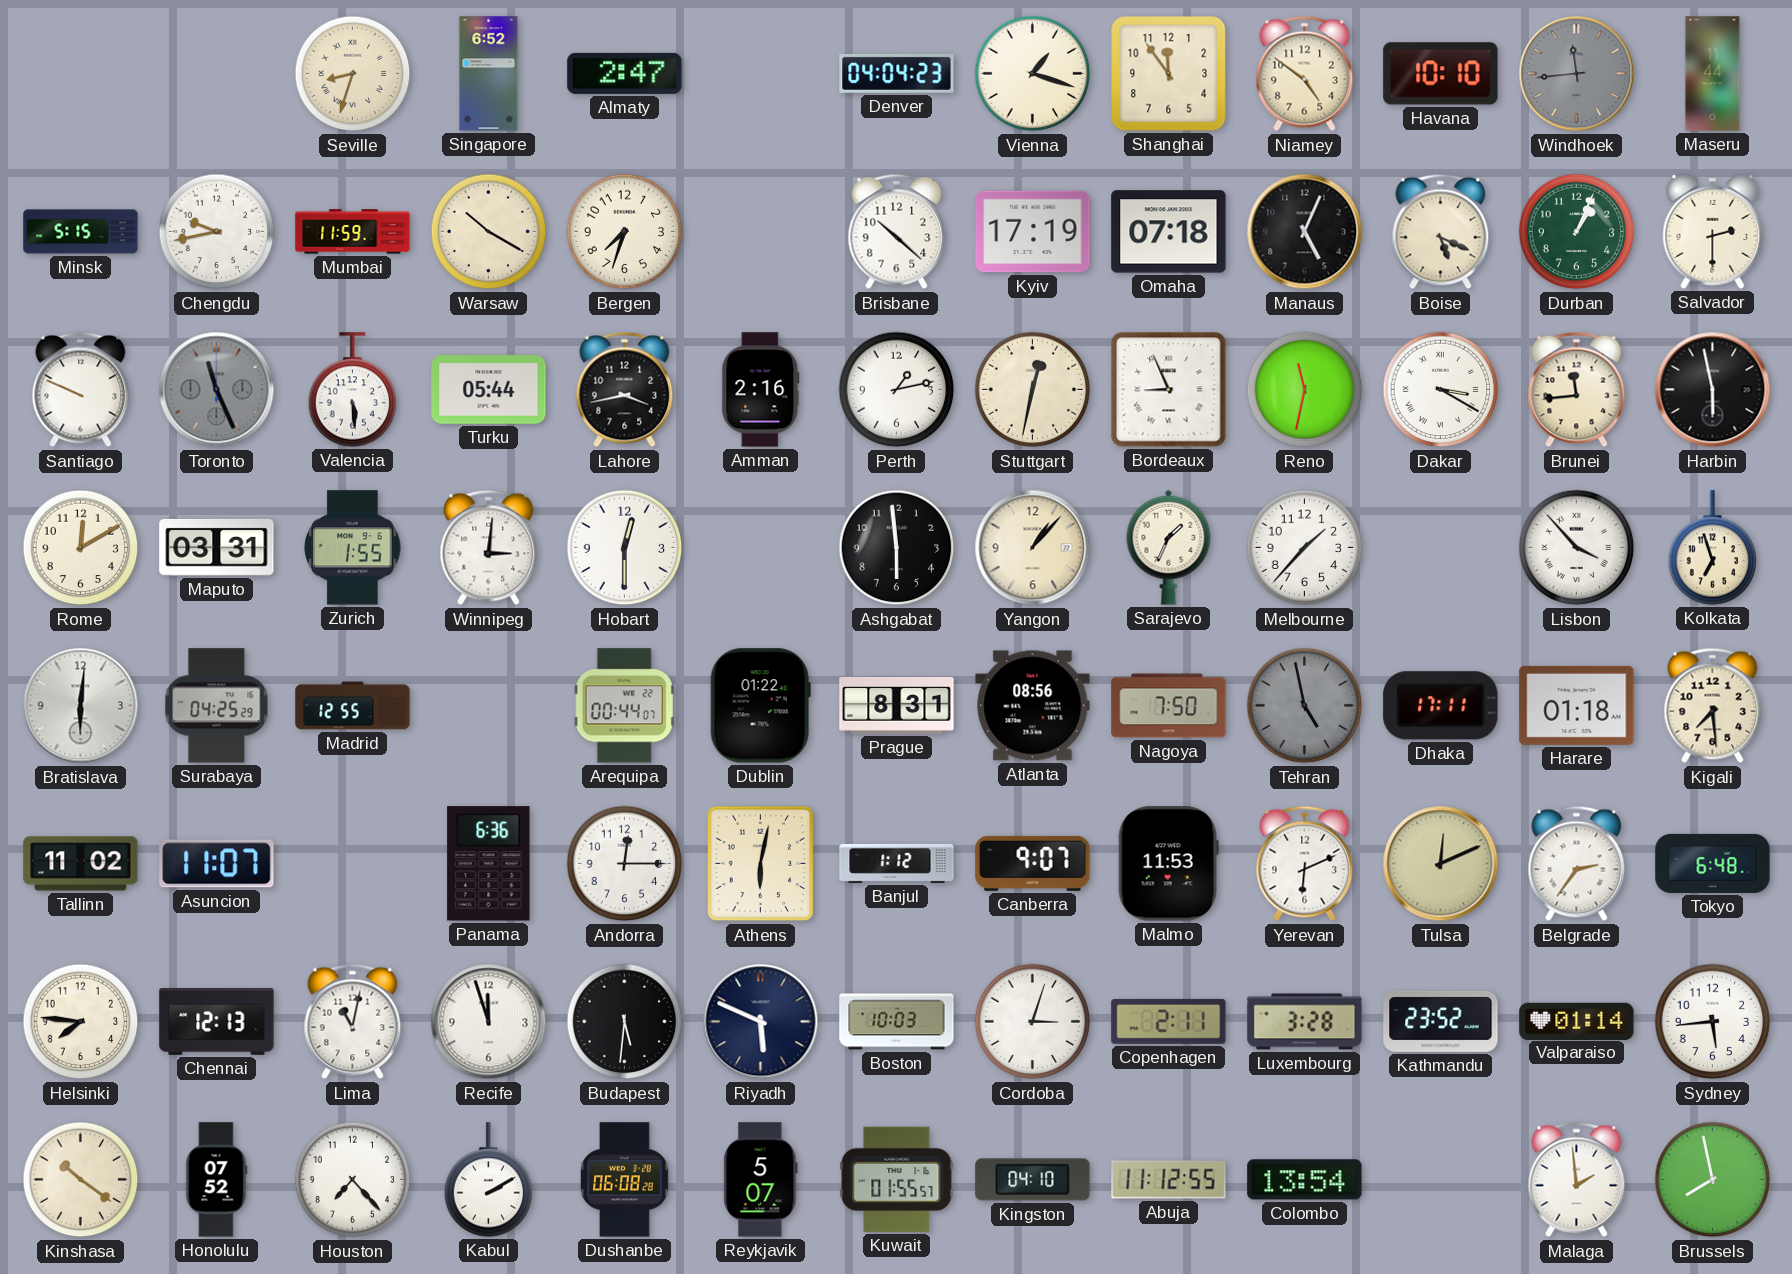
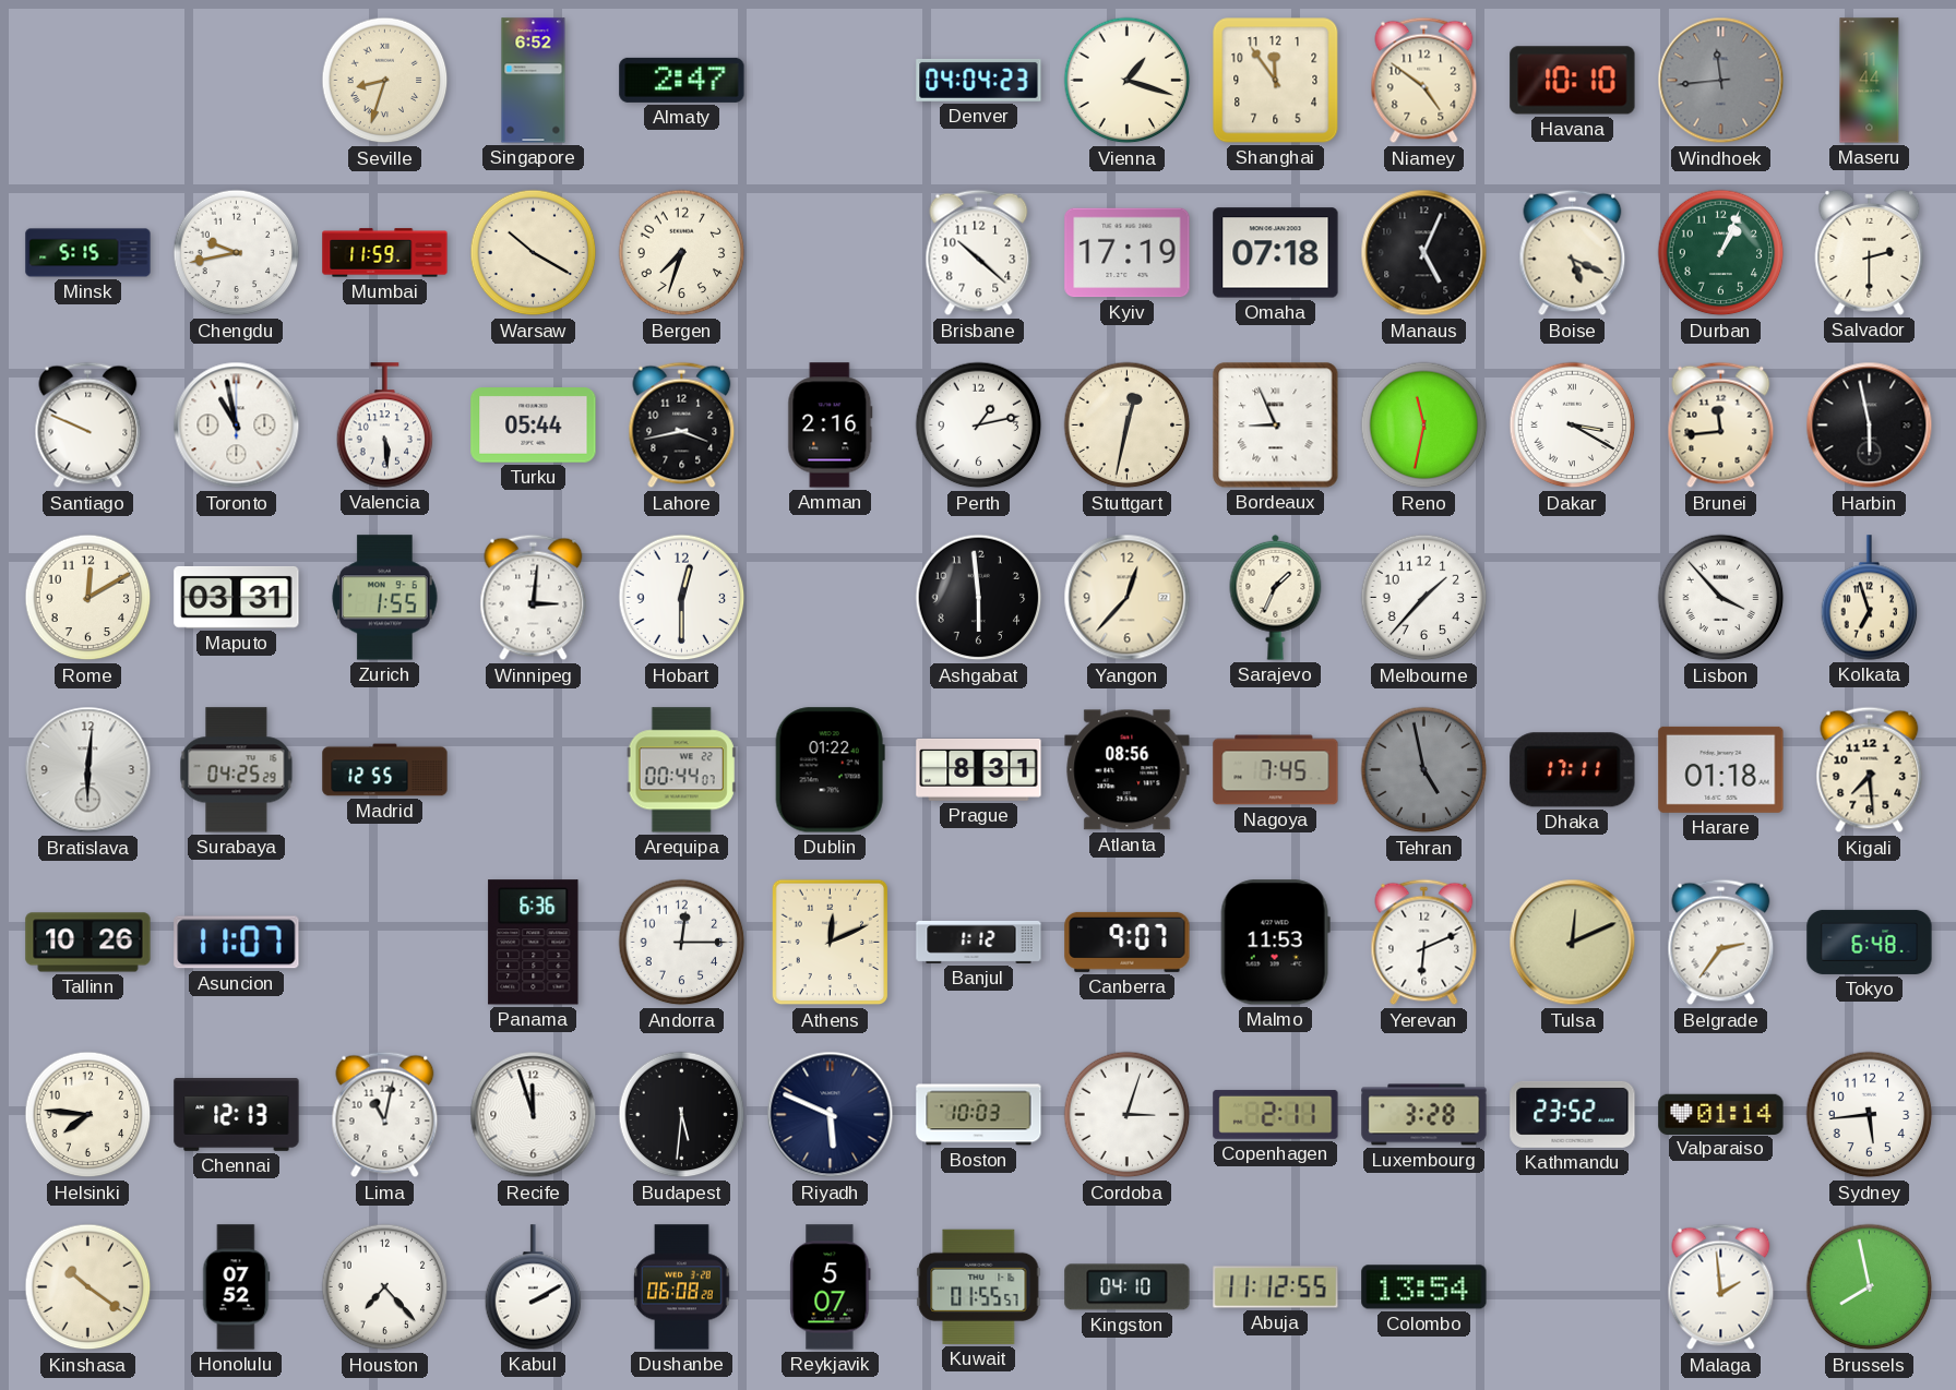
Toronto: 11:26 -> 10:58 (237, 426)
Toronto dial: grey -> white (237, 426)
Yangon: 1:07 -> 12:37 (1128, 598)
Nagoya: 7:50 -> 7:45 (1276, 770)
Tallinn: 11:02 -> 10:26 (88, 943)
Athens: 6:02 -> 12:11 (831, 943)
